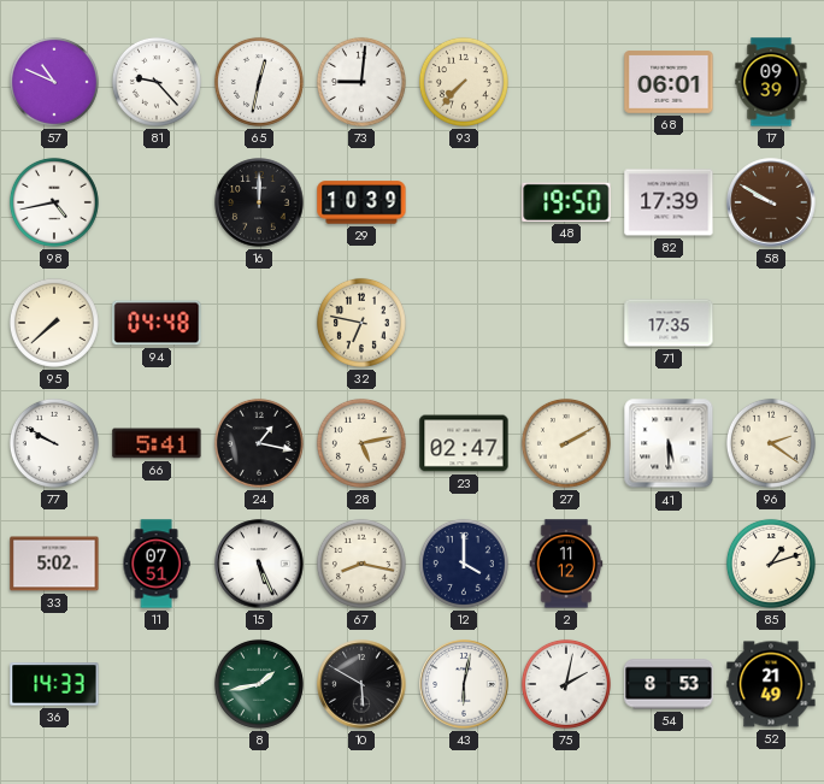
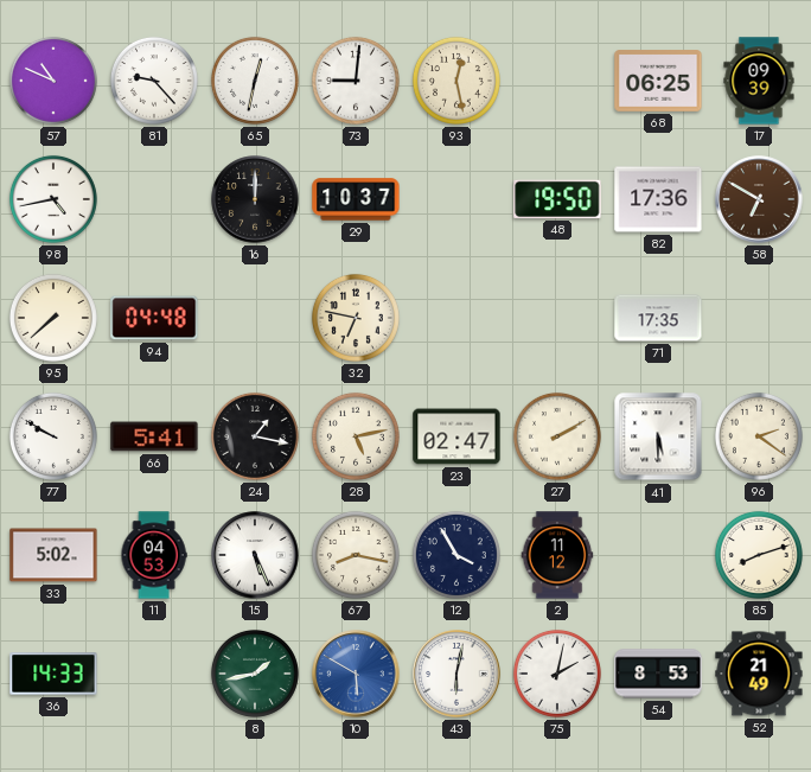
93: 7:37 -> 12:28 (456, 81)
68: 06:01 -> 06:25 (658, 81)
29: 10:39 -> 10:37 (356, 199)
82: 17:39 -> 17:36 (658, 199)
58: 9:50 -> 6:50 (759, 199)
11: 07:51 -> 04:53 (154, 555)
12: 4:00 -> 3:55 (456, 555)
85: 1:12 -> 8:12 (759, 555)
10 dial: black -> blue (356, 674)
